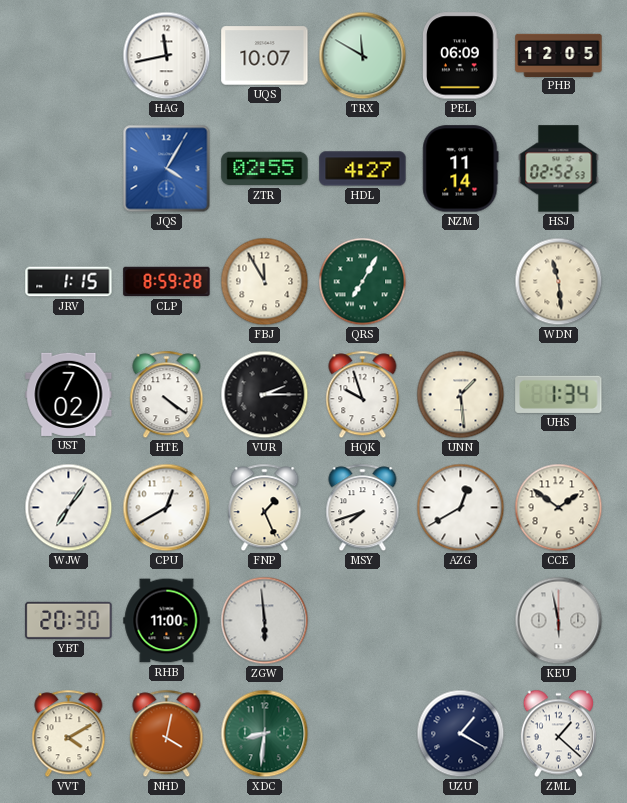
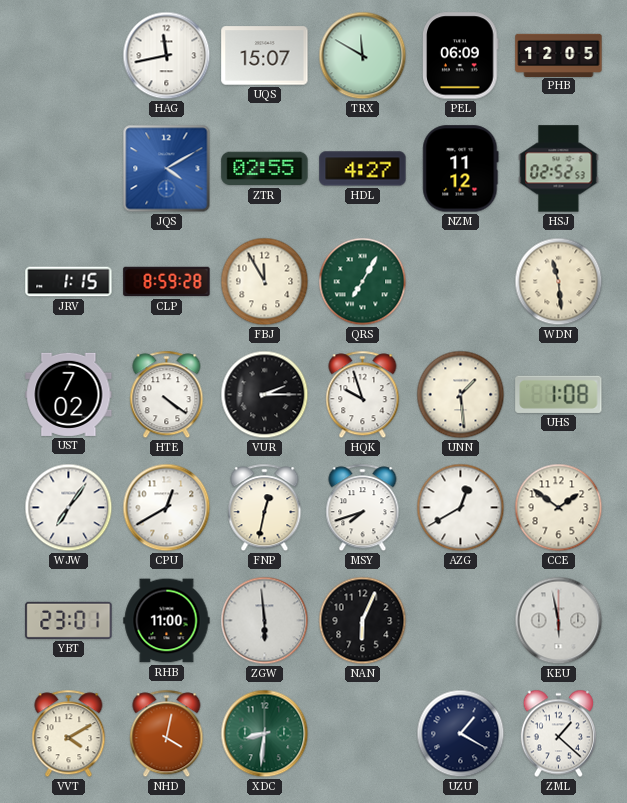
UQS: 10:07 -> 15:07 (265, 56)
JQS: 4:05 -> 4:10 (167, 169)
NZM: 11:14 -> 11:12 (461, 169)
UHS: 1:34 -> 1:08 (559, 394)
FNP: 1:26 -> 12:32 (265, 508)
YBT: 20:30 -> 23:01 (69, 620)
NAN: none -> 6:04 (363, 621)
